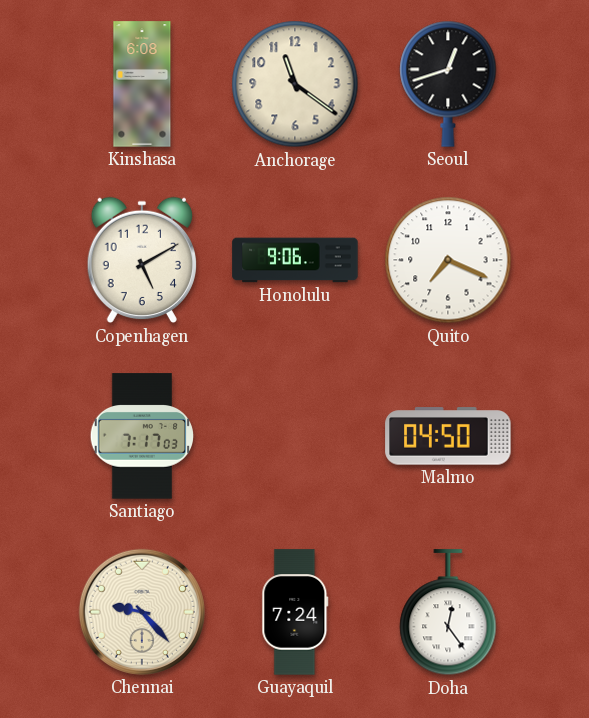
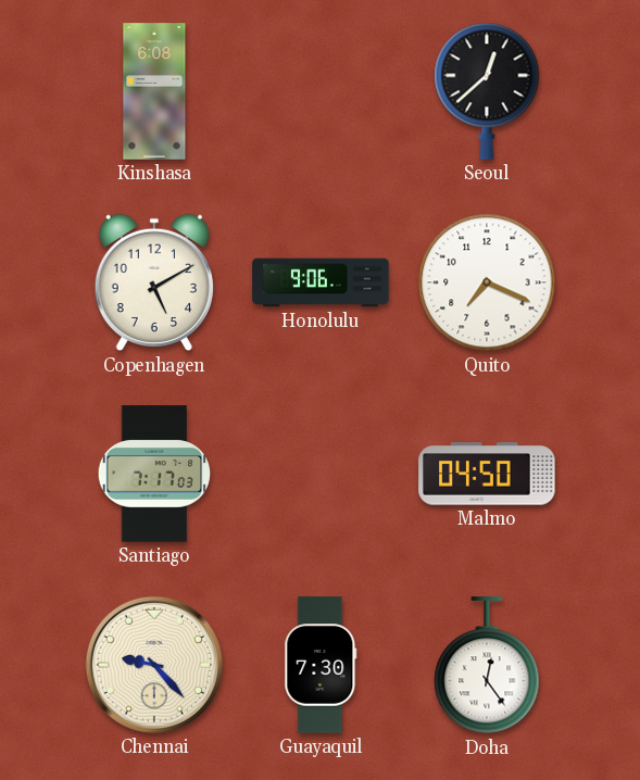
Anchorage: 11:21 -> none (295, 84)
Seoul: 12:42 -> 12:38 (487, 91)
Guayaquil: 7:24 -> 7:30 (321, 665)
